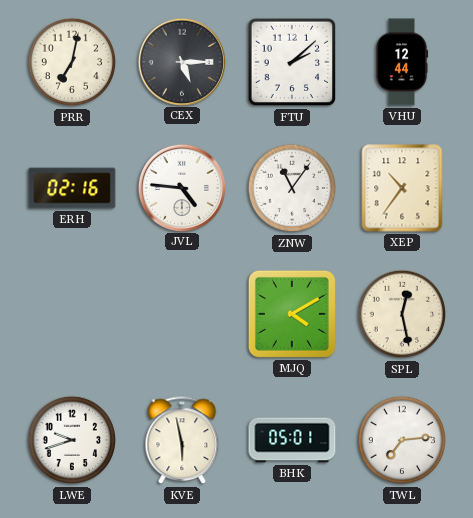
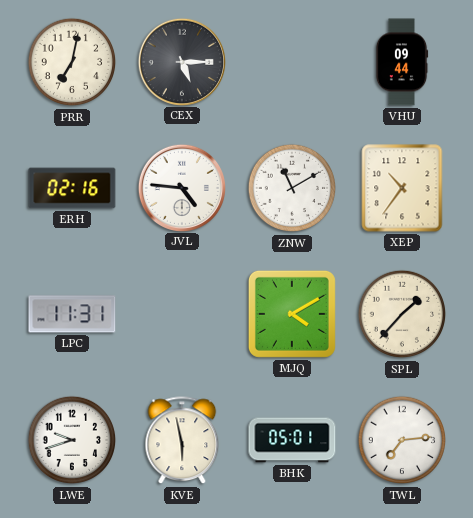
FTU: 2:08 -> none (292, 62)
VHU: 12:44 -> 09:44 (402, 62)
ZNW: 11:06 -> 11:10 (292, 188)
LPC: none -> 11:31 (72, 314)
SPL: 12:28 -> 1:37 (402, 314)
